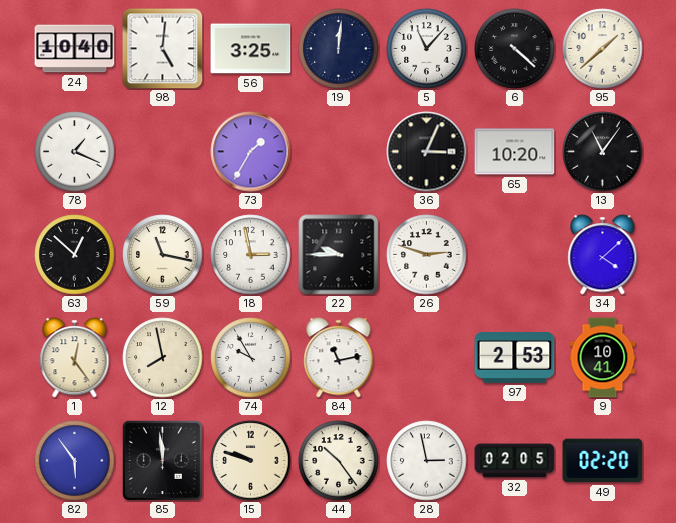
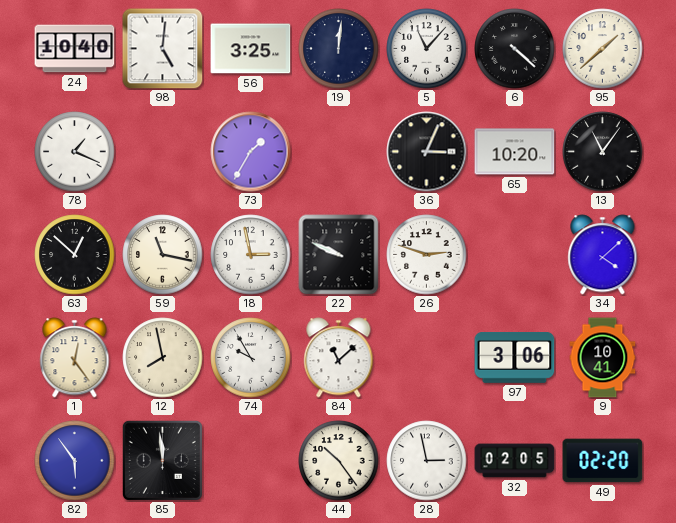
22: 9:45 -> 9:49 (339, 255)
84: 11:13 -> 11:08 (339, 358)
97: 2:53 -> 3:06 (515, 358)
15: 9:48 -> none (251, 461)
